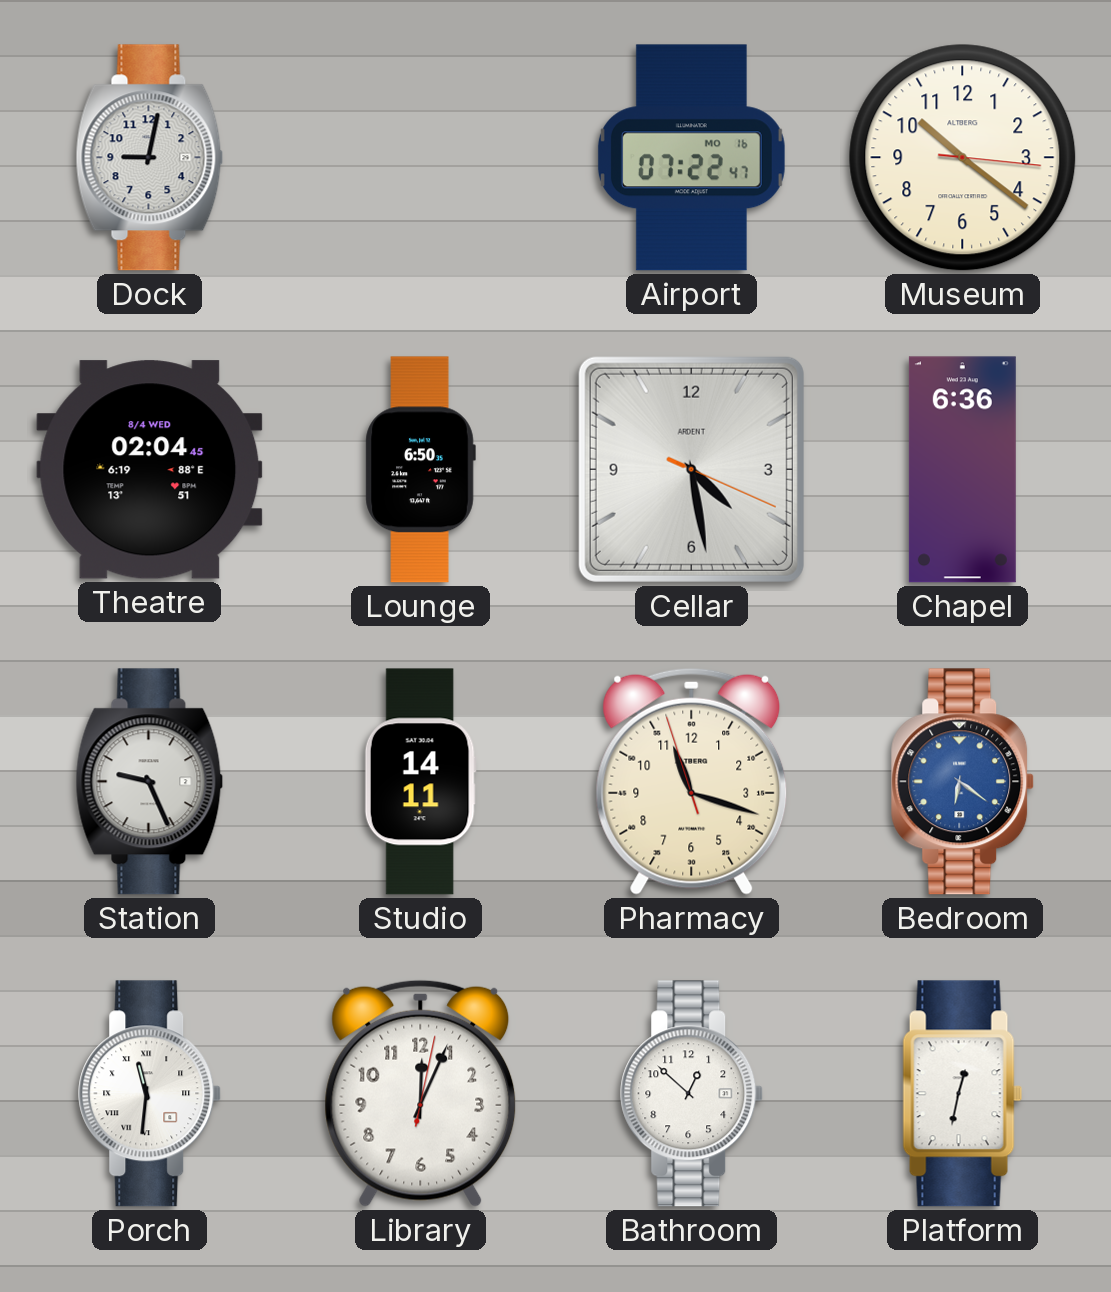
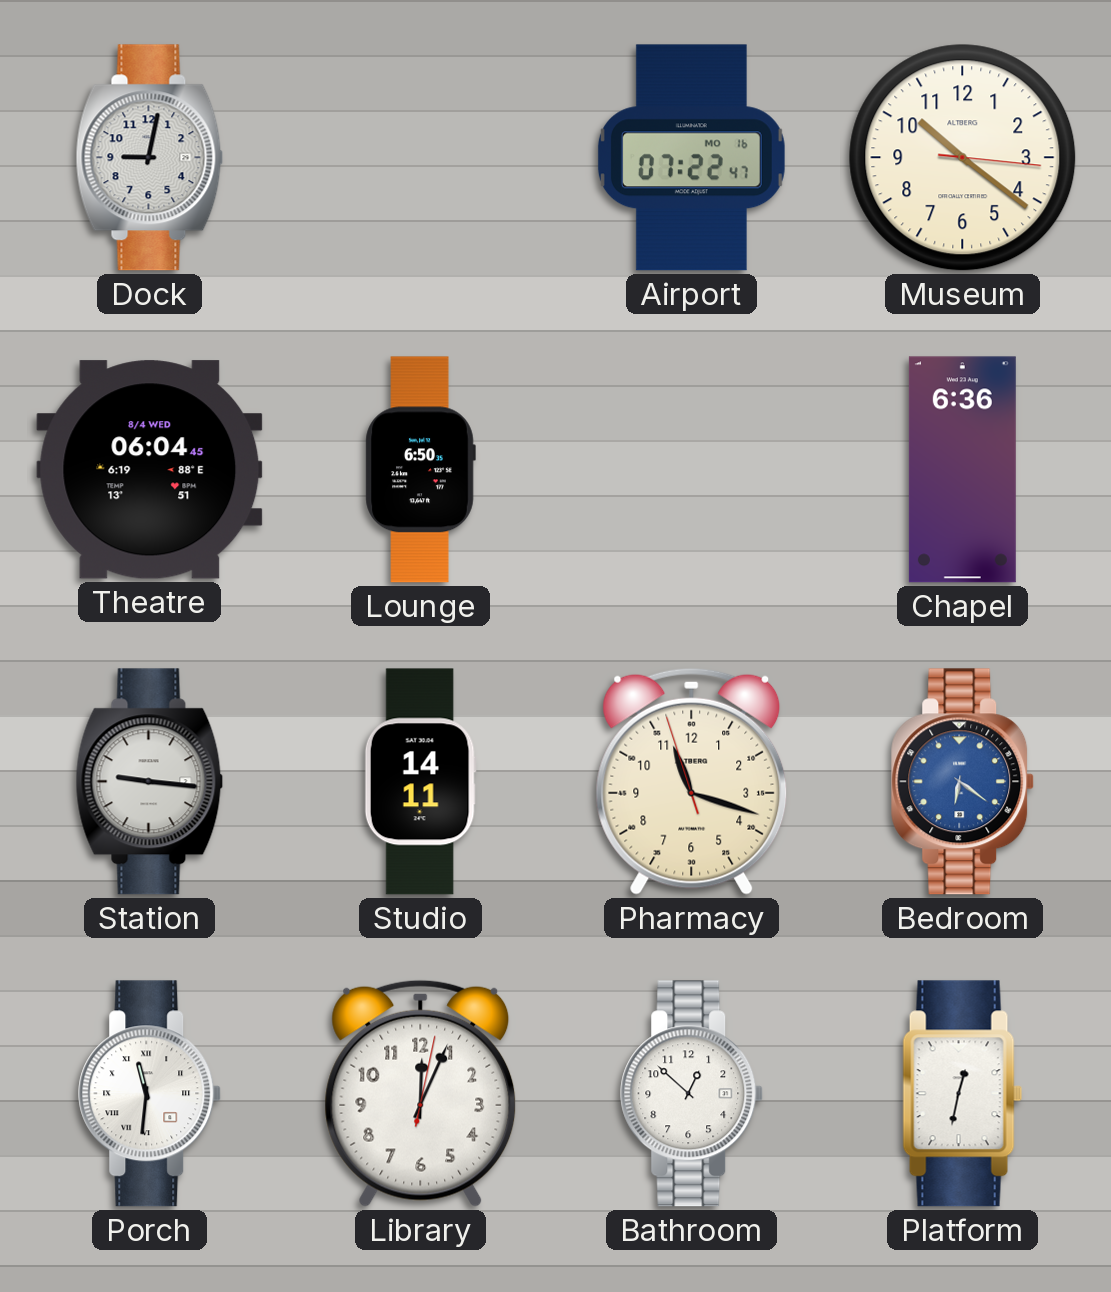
Theatre: 02:04 -> 06:04 (150, 470)
Cellar: 4:28 -> none (691, 469)
Station: 9:26 -> 9:16 (150, 782)
